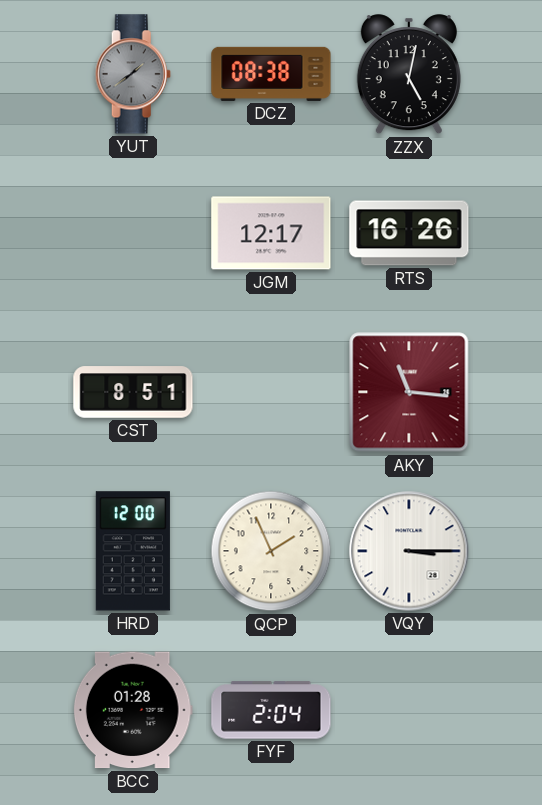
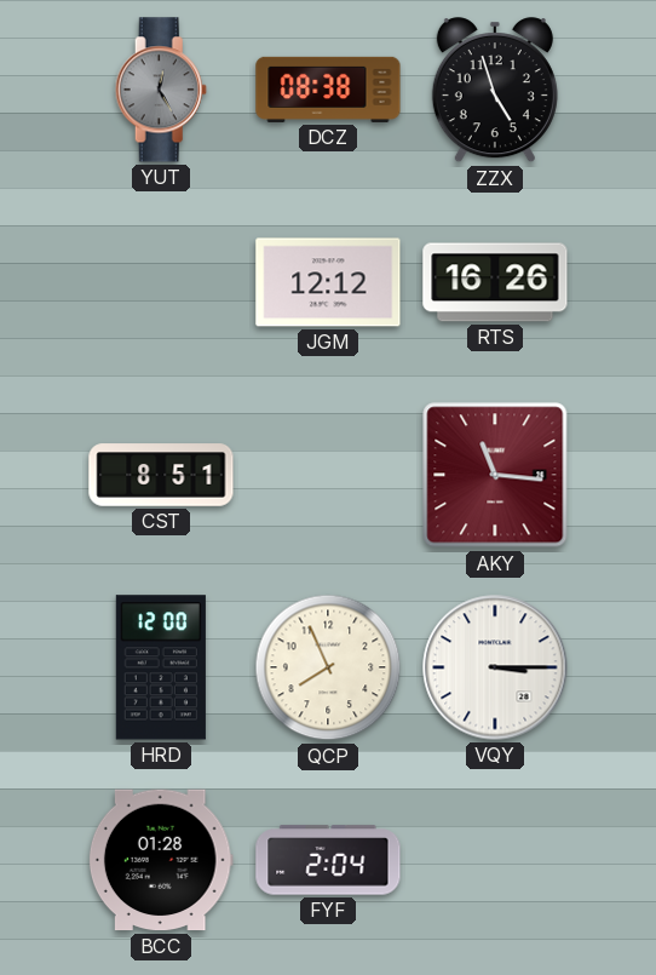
YUT: 1:39 -> 12:25 (161, 90)
ZZX: 5:02 -> 4:57 (495, 91)
JGM: 12:17 -> 12:12 (328, 282)
QCP: 1:56 -> 7:56 (328, 667)
